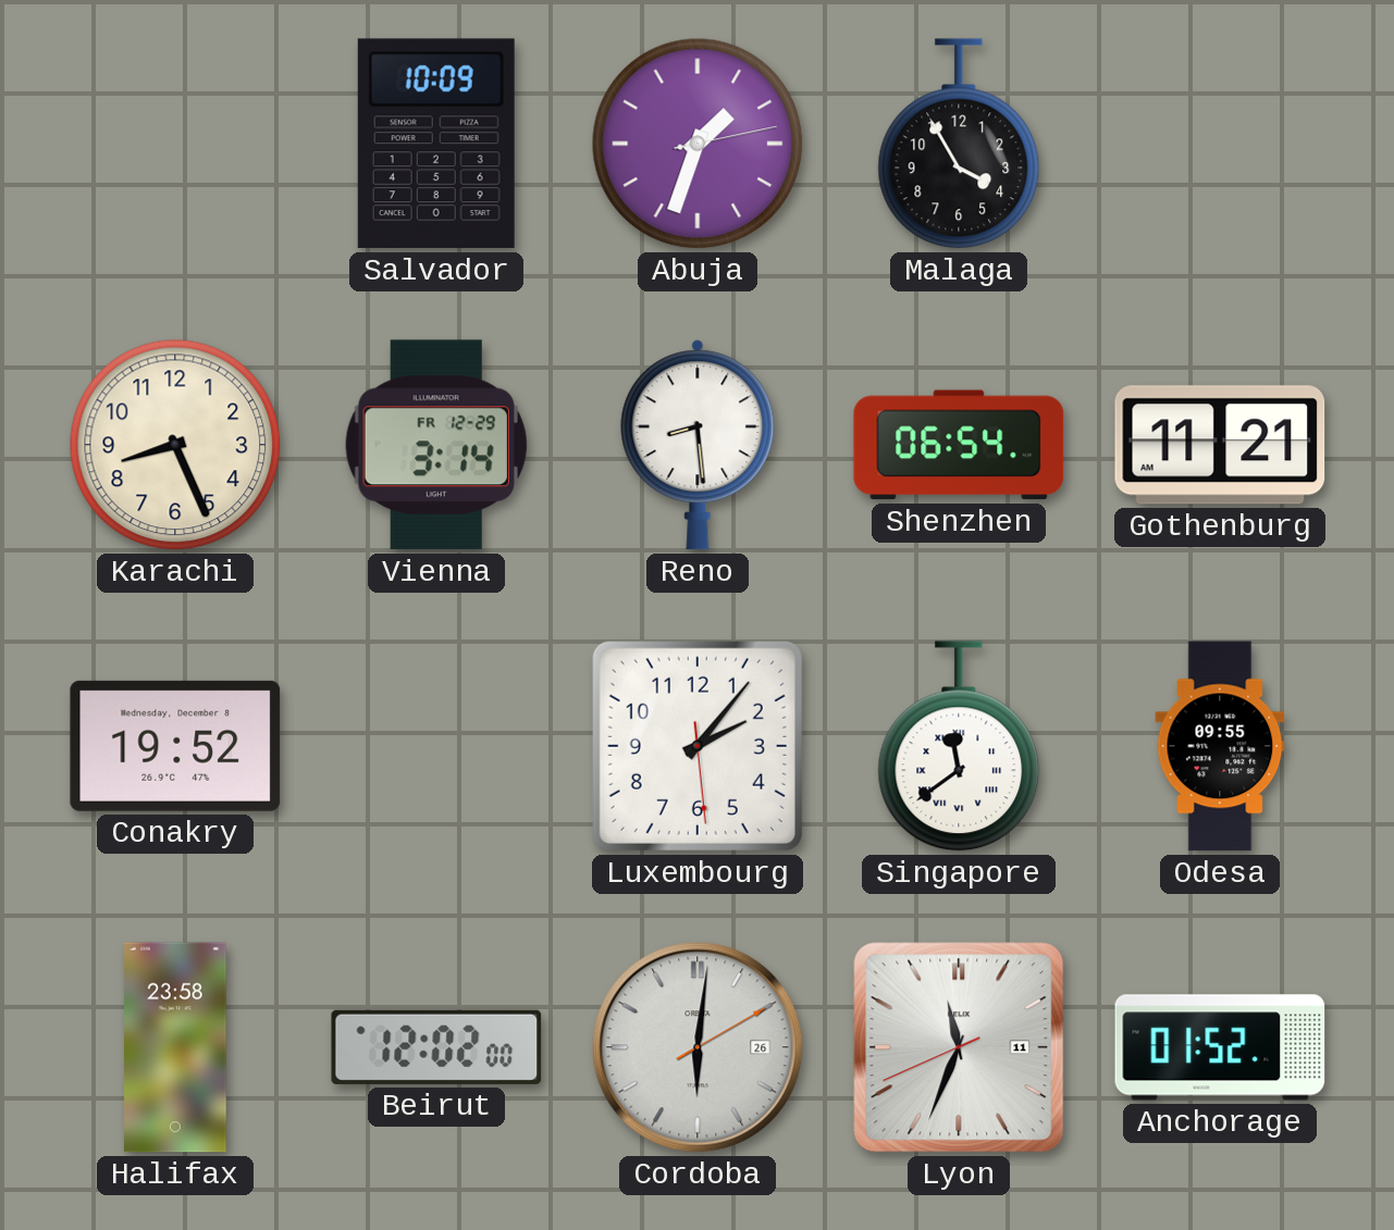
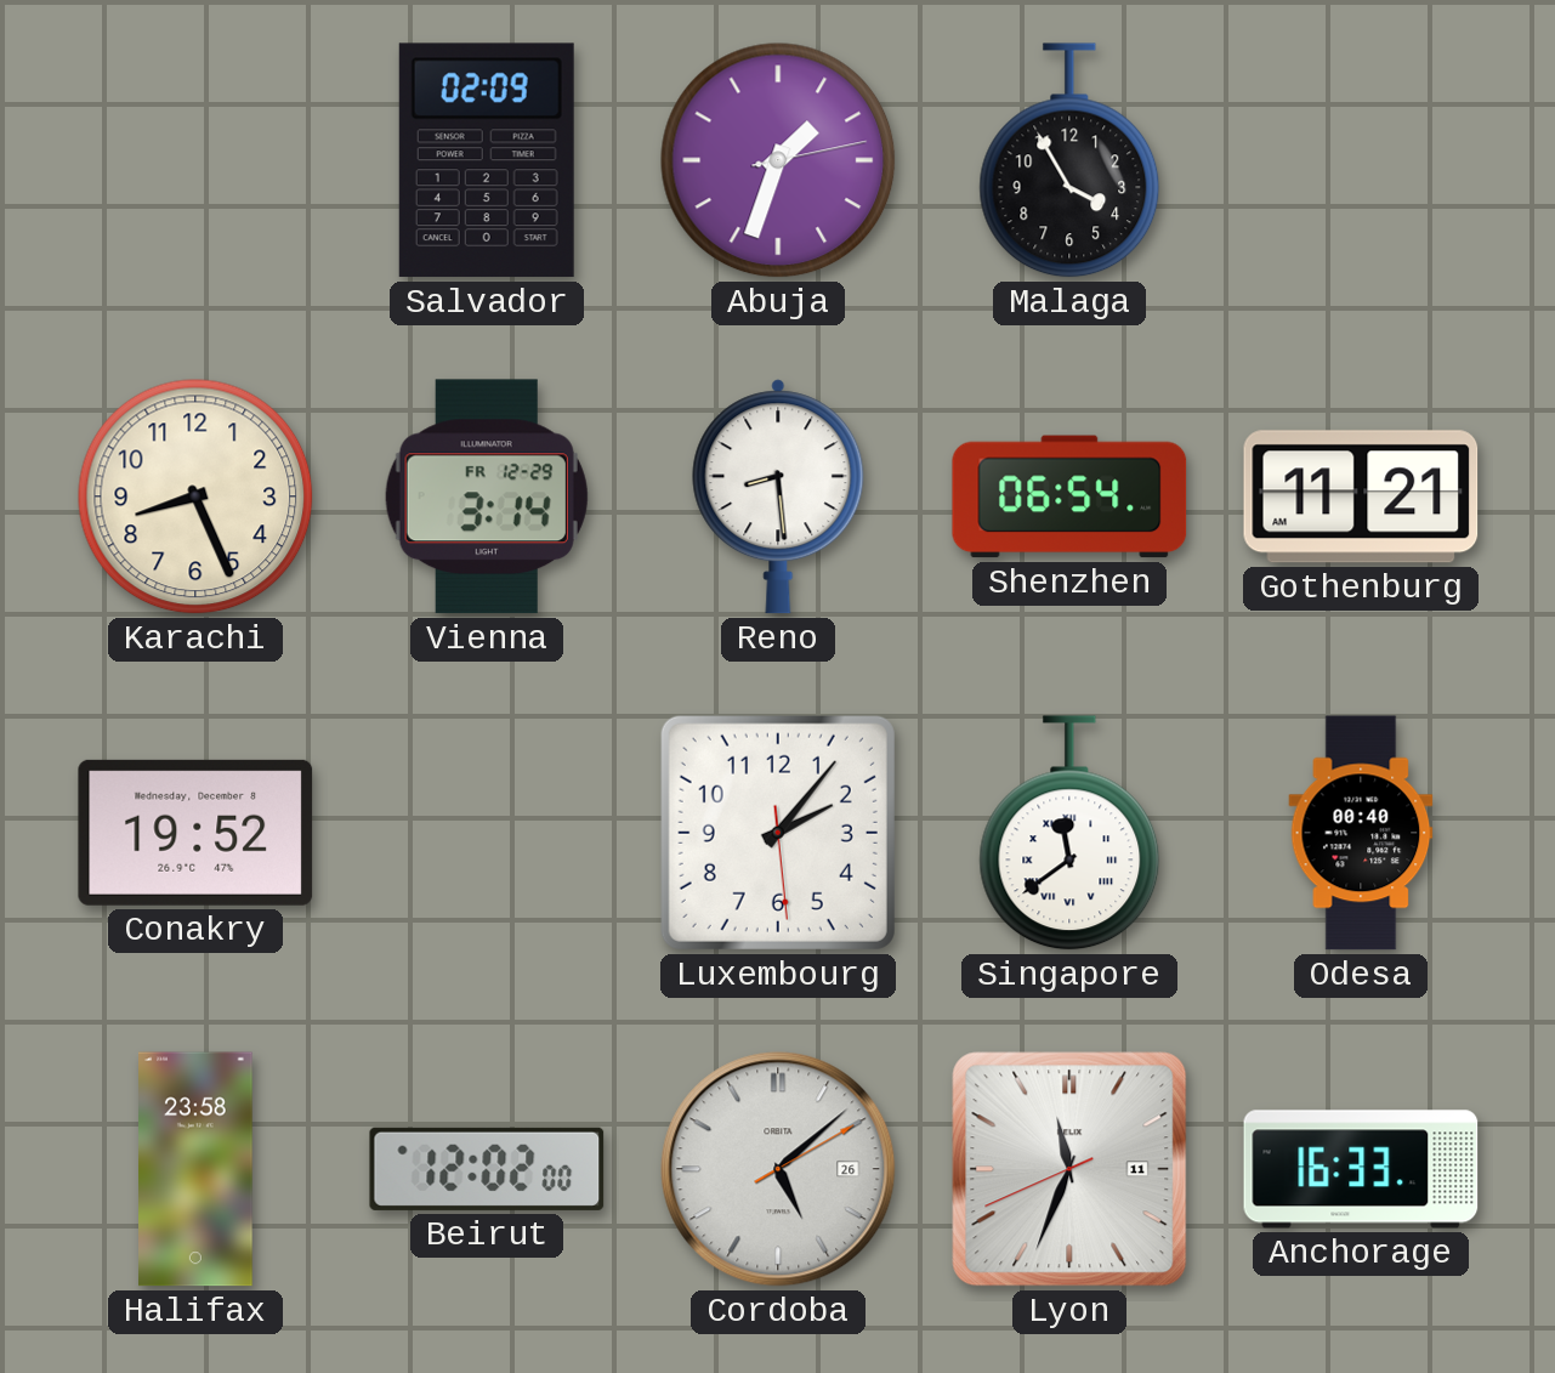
Salvador: 10:09 -> 02:09 (487, 160)
Odesa: 09:55 -> 00:40 (1361, 833)
Cordoba: 6:01 -> 5:08 (778, 1169)
Anchorage: 01:52 -> 16:33 (1361, 1169)
